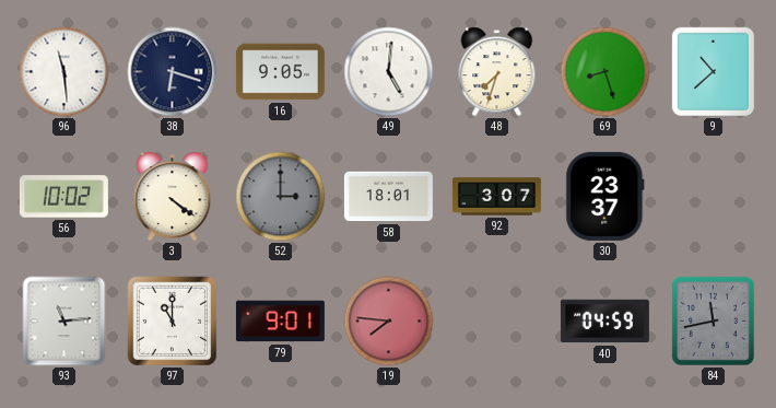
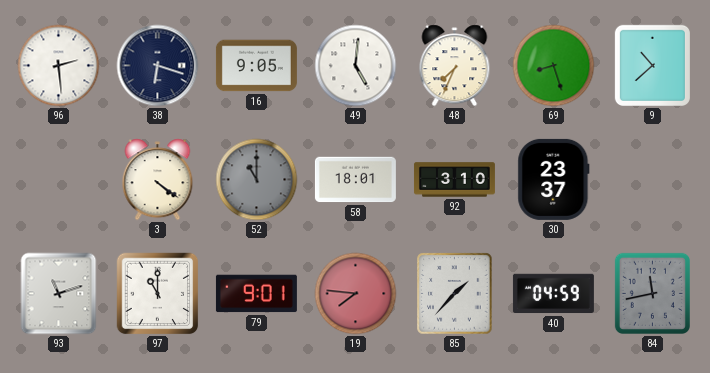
96: 11:29 -> 2:29 (59, 66)
48: 7:33 -> 7:34 (455, 66)
56: 10:02 -> none (63, 197)
52: 3:00 -> 11:00 (257, 180)
92: 3:07 -> 3:10 (454, 180)
93: 11:14 -> 11:12 (59, 294)
85: none -> 1:37 (455, 294)
